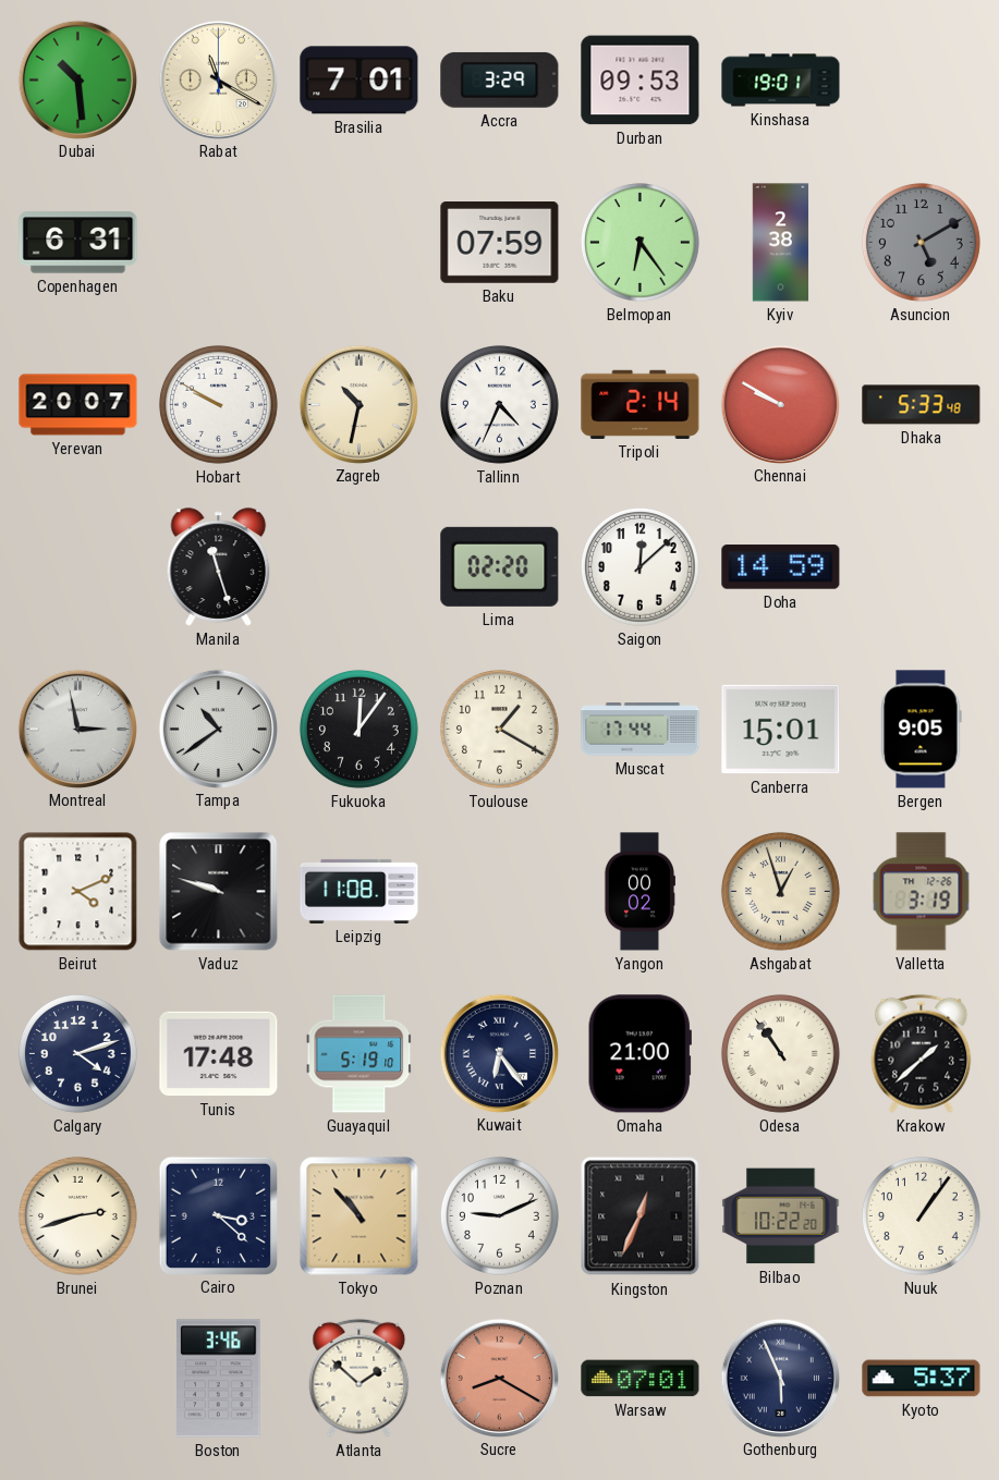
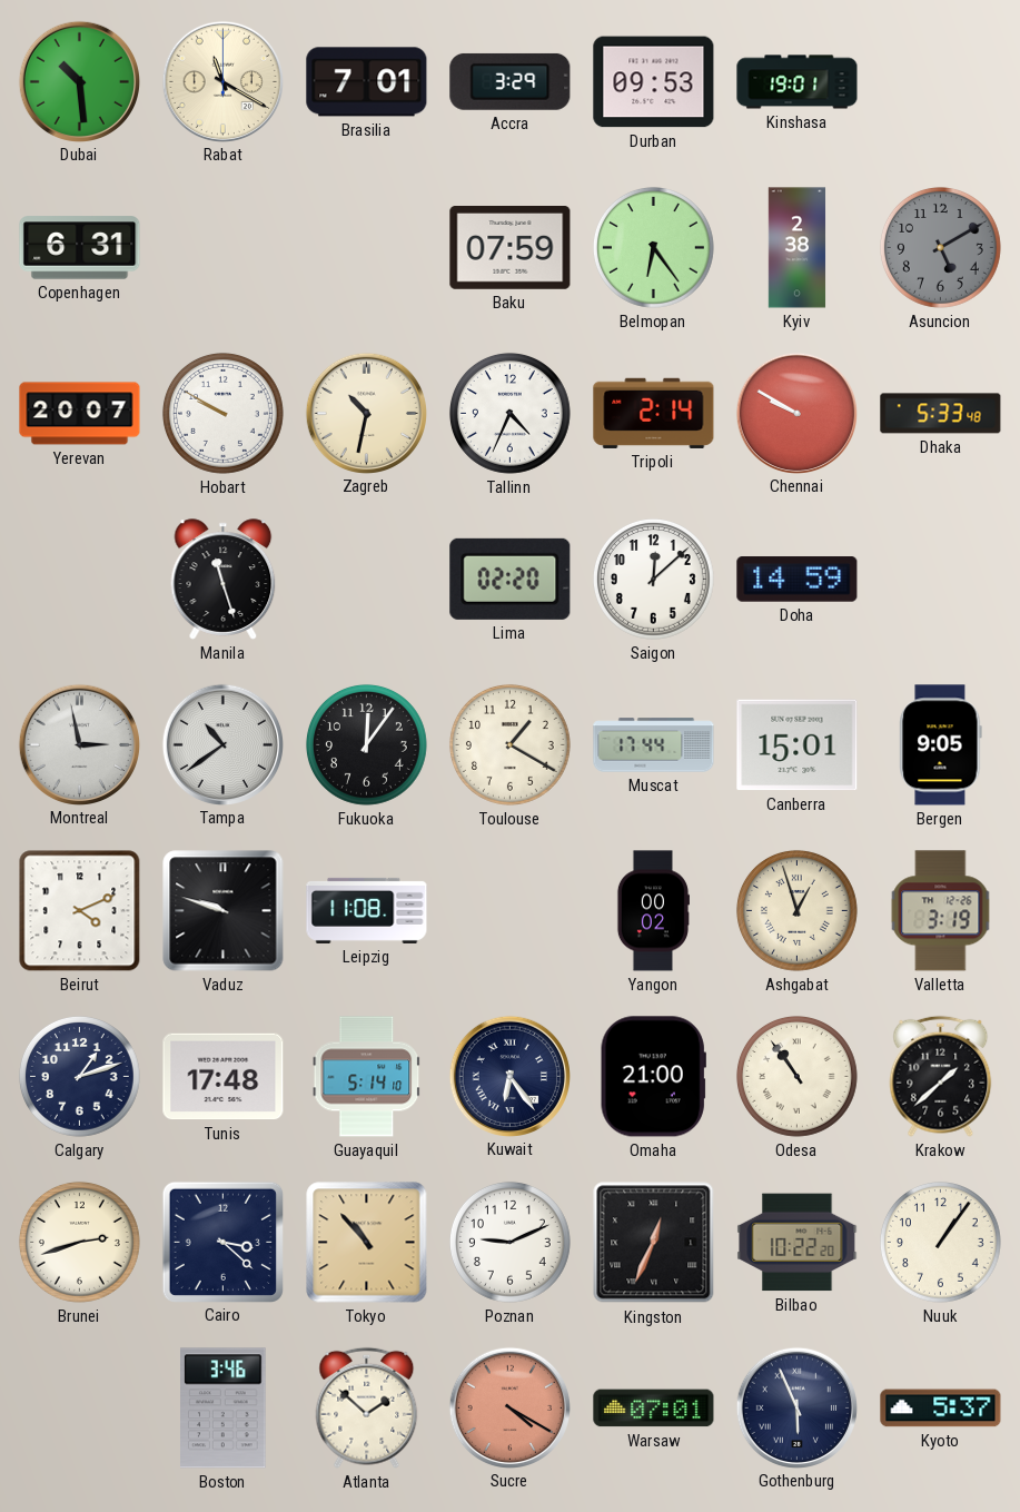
Calgary: 4:12 -> 1:12 (79, 1076)
Guayaquil: 5:19 -> 5:14 (367, 1077)
Sucre: 8:20 -> 4:20 (509, 1407)
